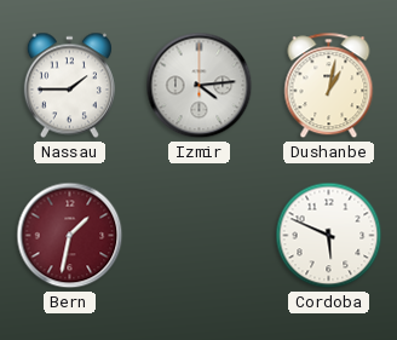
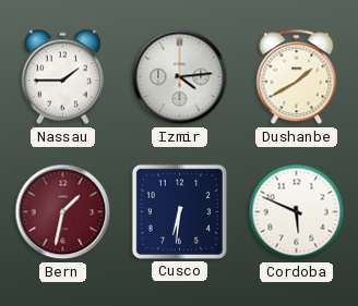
Dushanbe: 1:02 -> 1:40 (297, 77)
Cusco: none -> 6:31 (179, 211)
